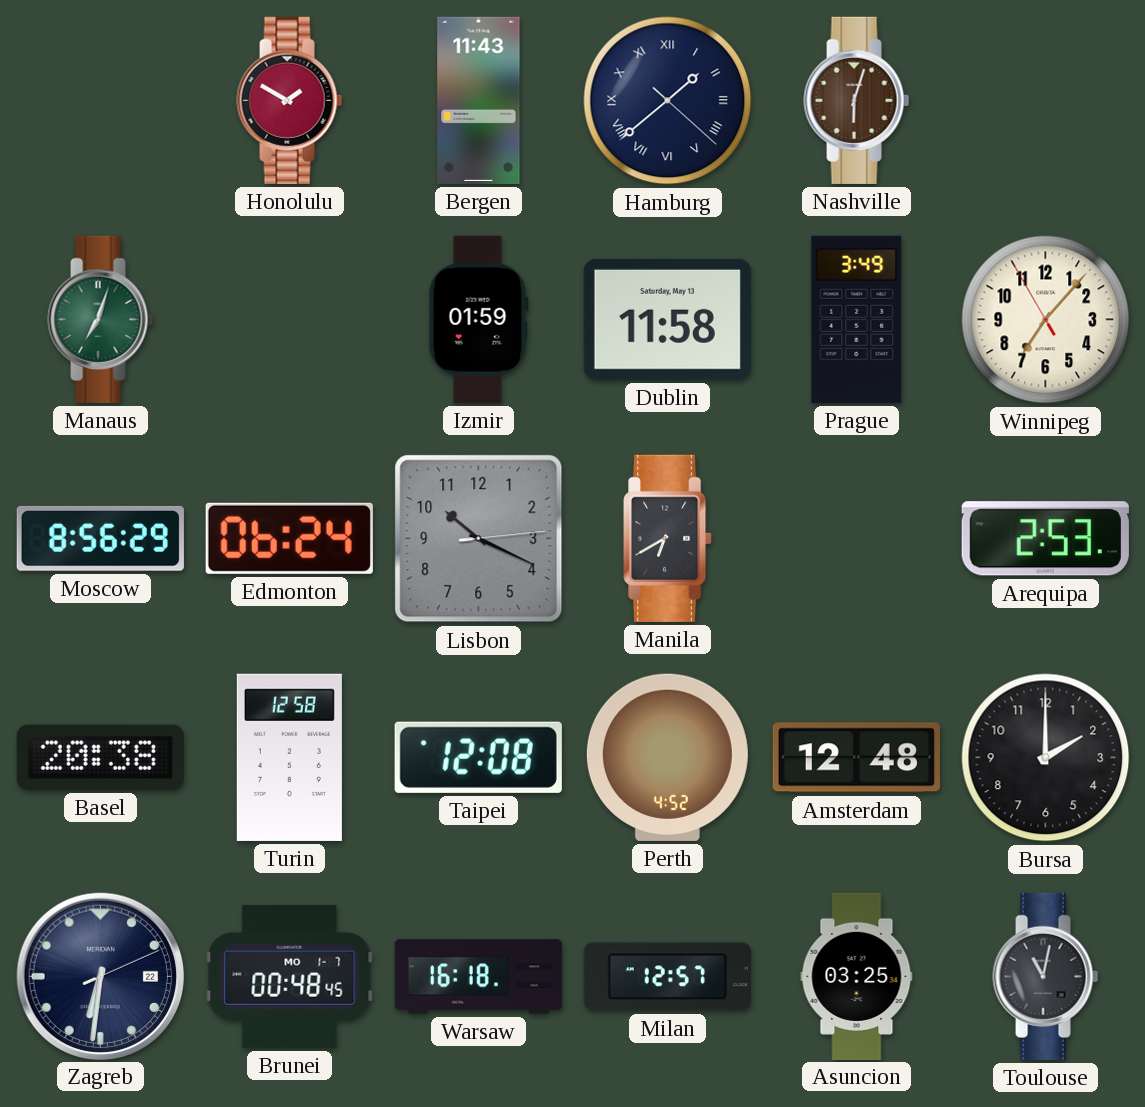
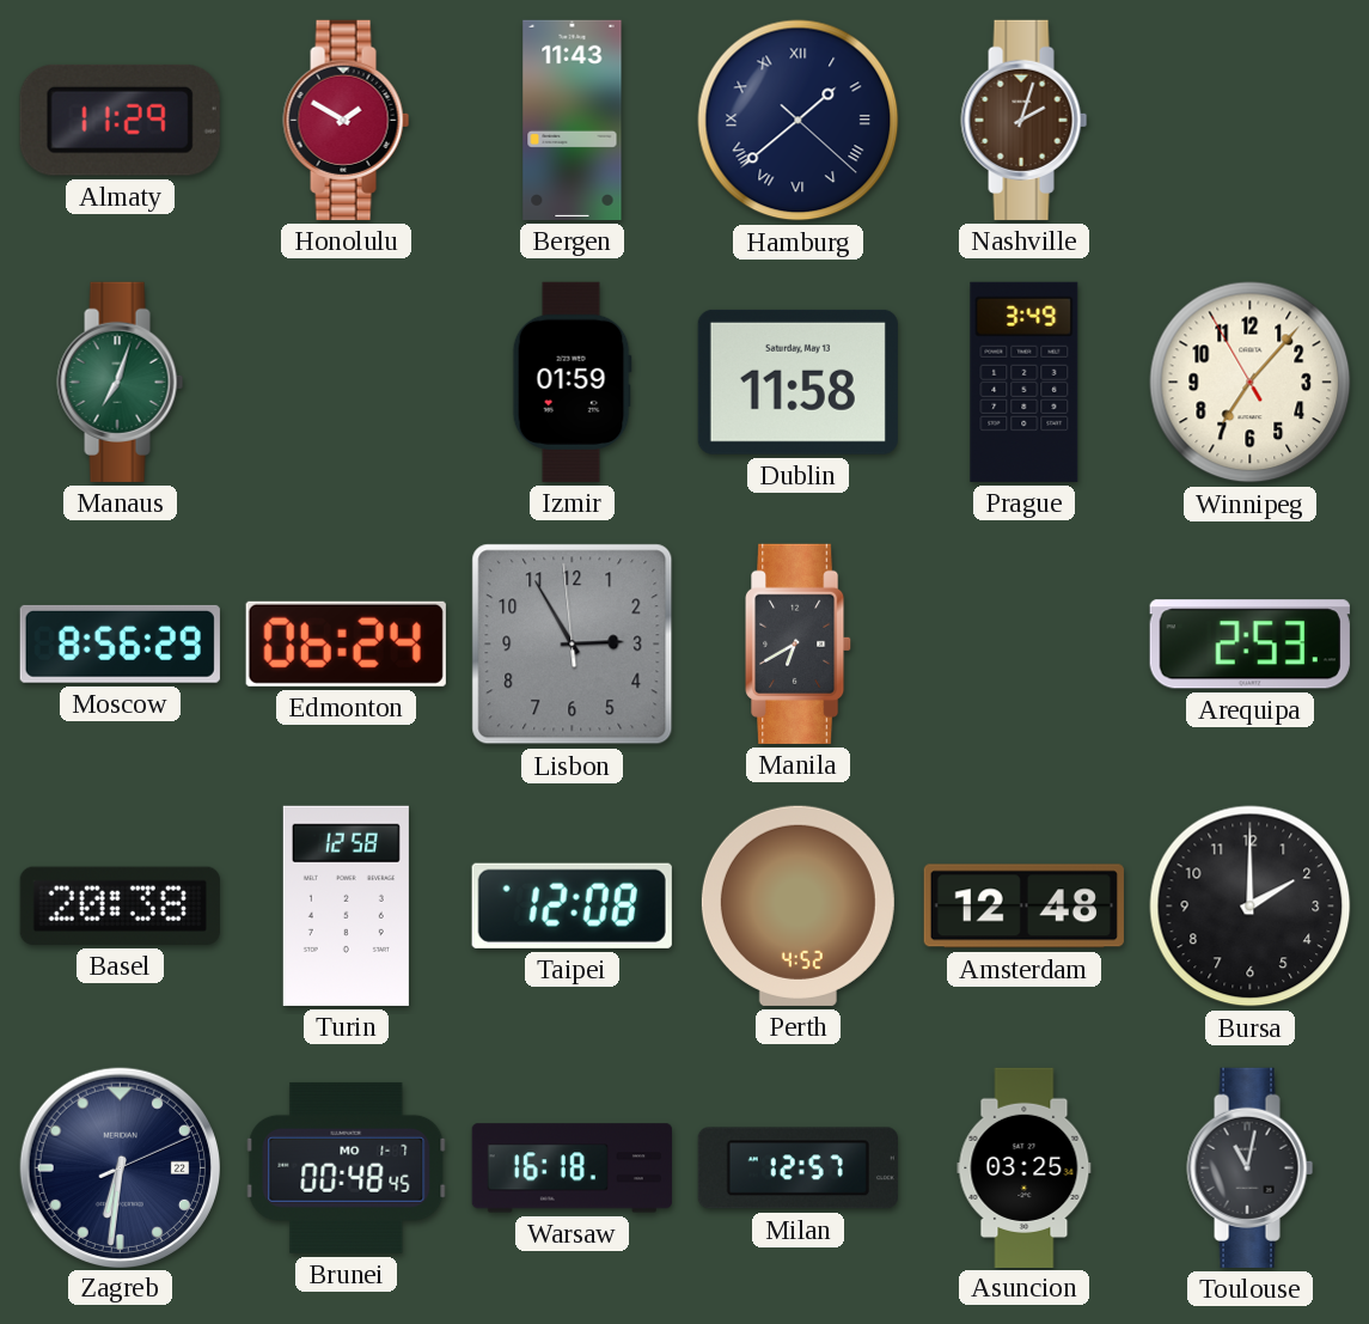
Almaty: none -> 11:29 (120, 120)
Nashville: 6:03 -> 2:03 (1025, 120)
Lisbon: 10:19 -> 2:54 (573, 645)
